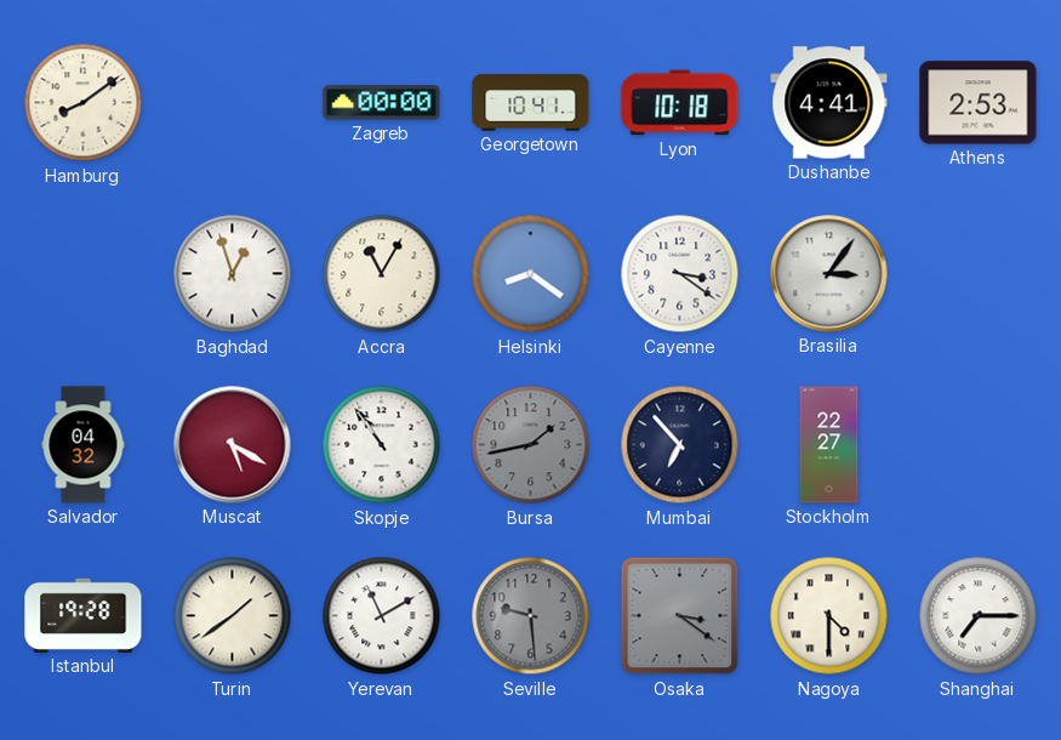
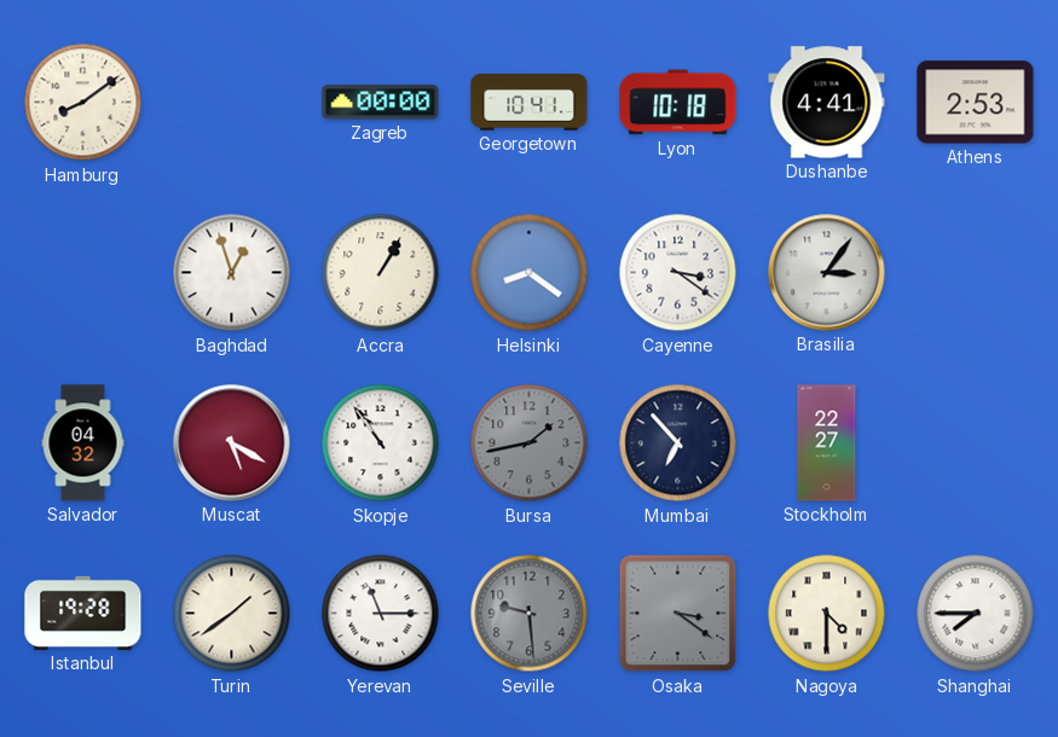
Accra: 11:05 -> 1:05 (381, 273)
Yerevan: 11:10 -> 11:15 (381, 614)
Shanghai: 7:15 -> 7:45 (976, 614)
